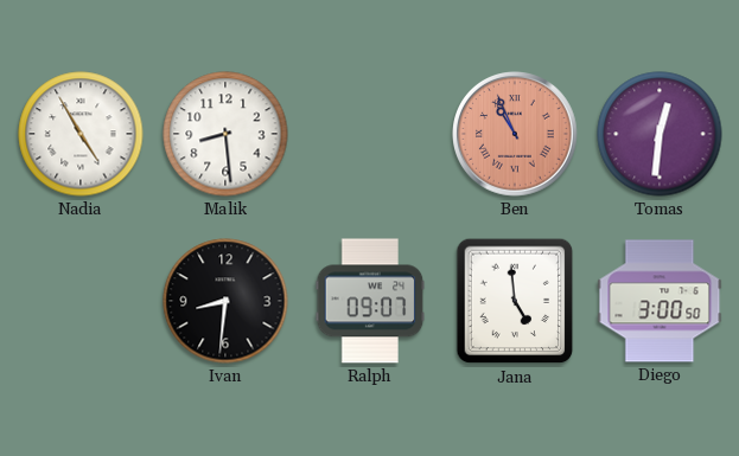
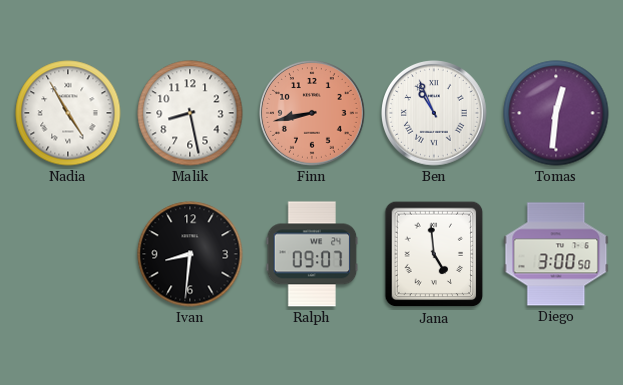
Malik: 8:29 -> 8:28 (190, 113)
Finn: none -> 8:43 (313, 114)
Ben dial: salmon -> white (435, 114)
